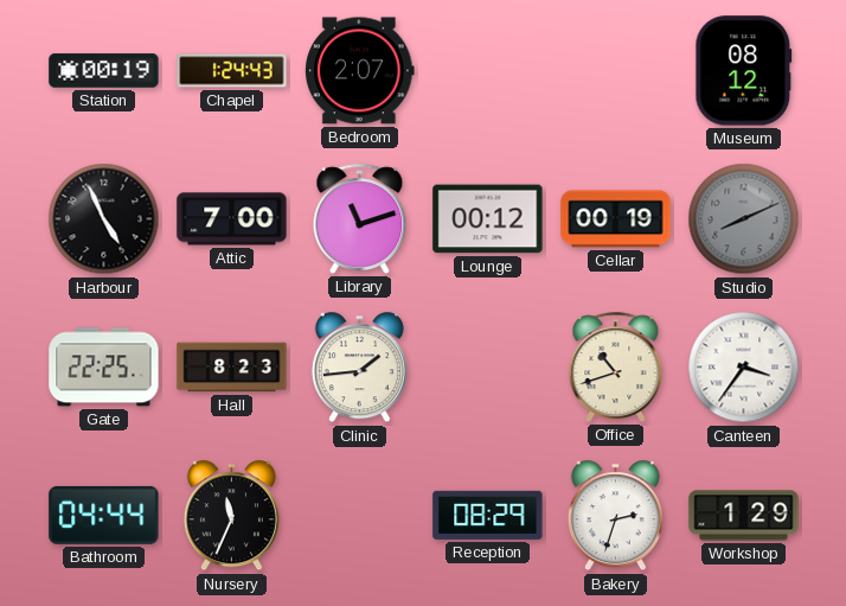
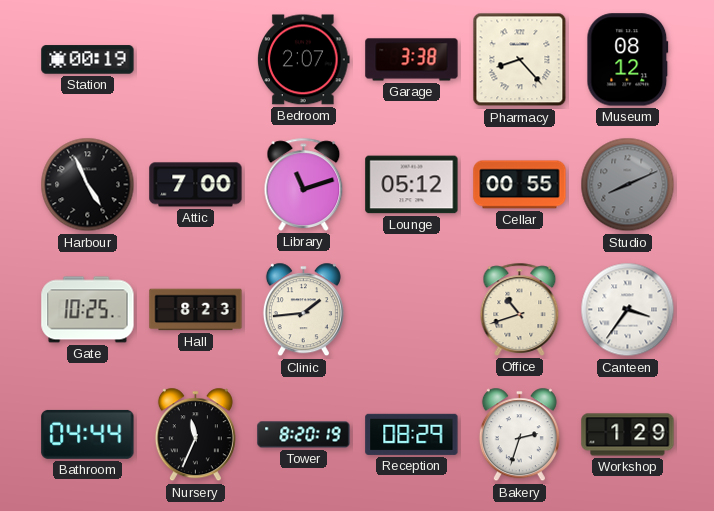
Chapel: 1:24 -> none (232, 71)
Garage: none -> 3:38 (412, 60)
Pharmacy: none -> 8:23 (520, 60)
Lounge: 00:12 -> 05:12 (412, 185)
Cellar: 00:19 -> 00:55 (520, 185)
Gate: 22:25 -> 10:25 (88, 310)
Tower: none -> 8:20 (304, 435)
